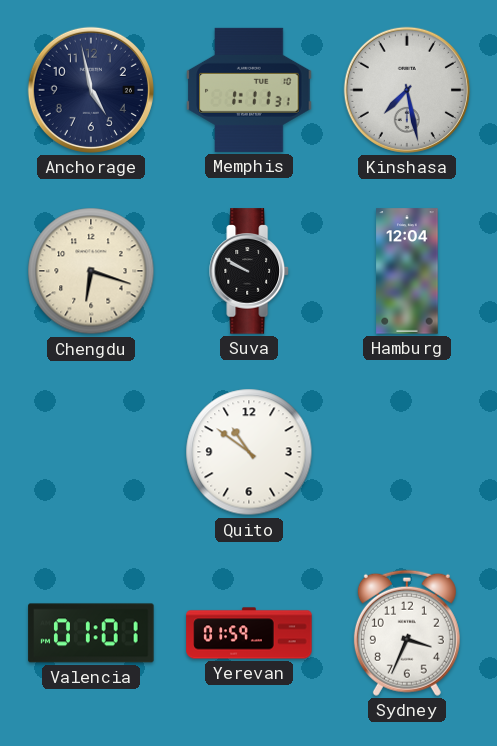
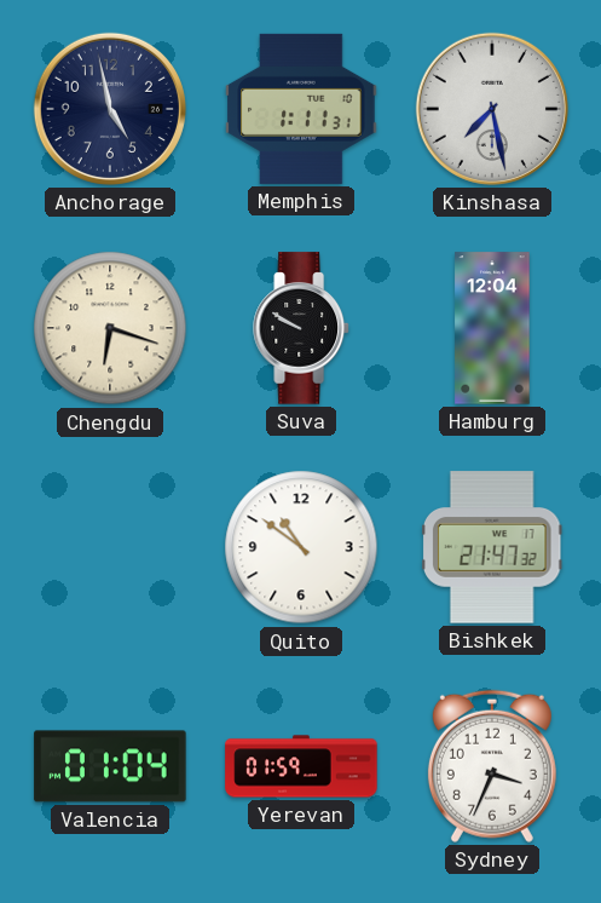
Bishkek: none -> 21:47 (493, 547)
Valencia: 01:01 -> 01:04 (110, 766)
